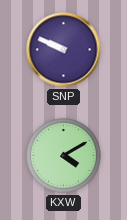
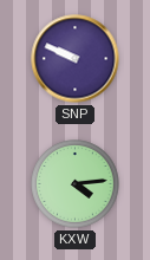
KXW: 4:10 -> 4:14 (76, 184)
